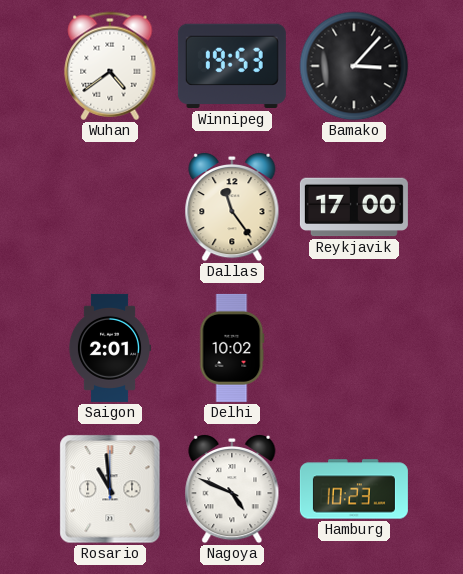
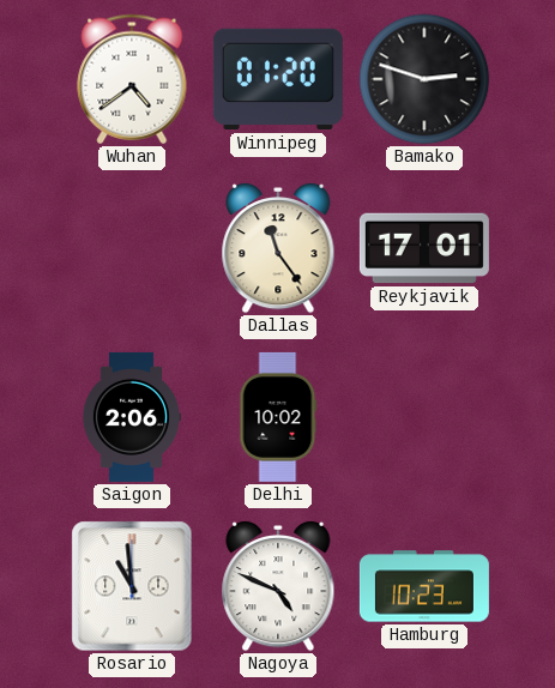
Winnipeg: 19:53 -> 01:20 (278, 79)
Bamako: 3:07 -> 2:48 (424, 79)
Reykjavik: 17:00 -> 17:01 (424, 248)
Saigon: 2:01 -> 2:06 (131, 417)
